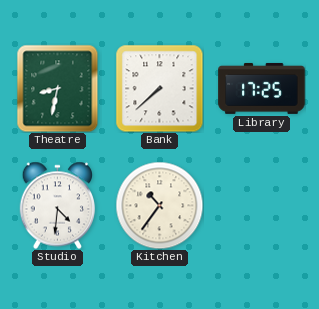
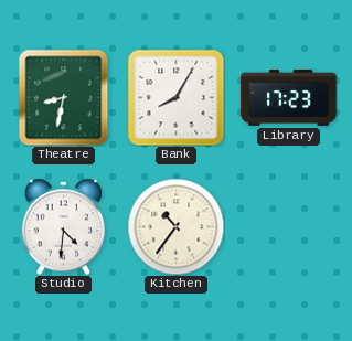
Bank: 7:38 -> 8:05 (175, 97)
Library: 17:25 -> 17:23 (289, 97)
